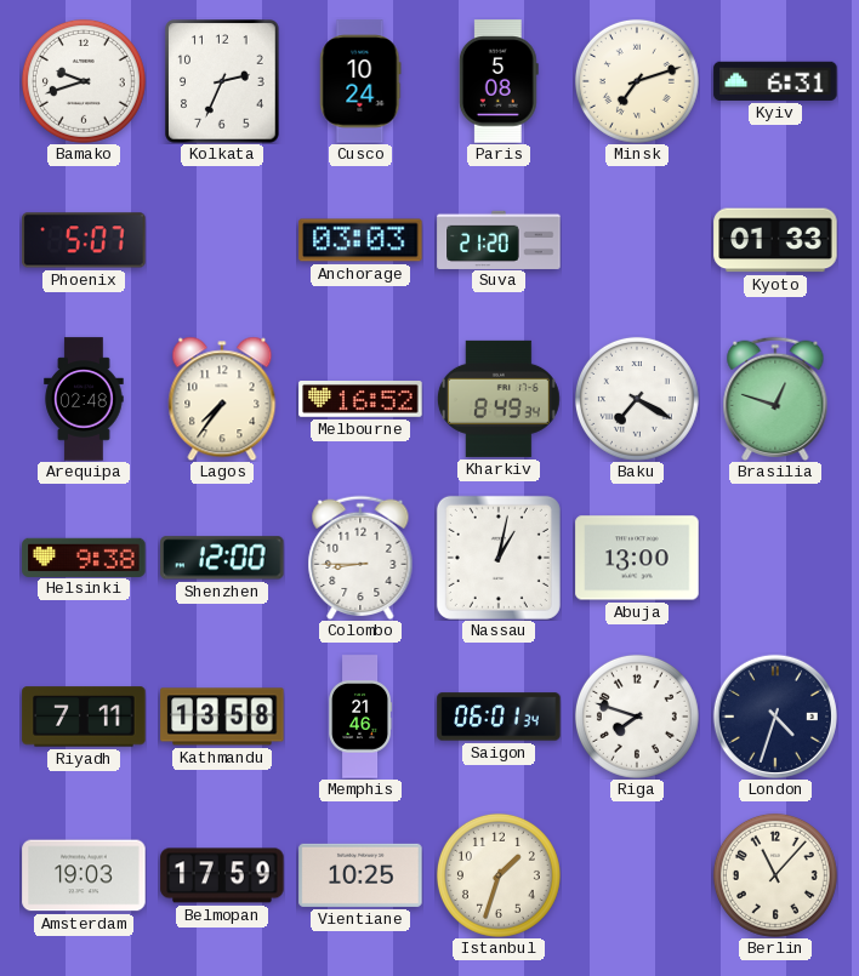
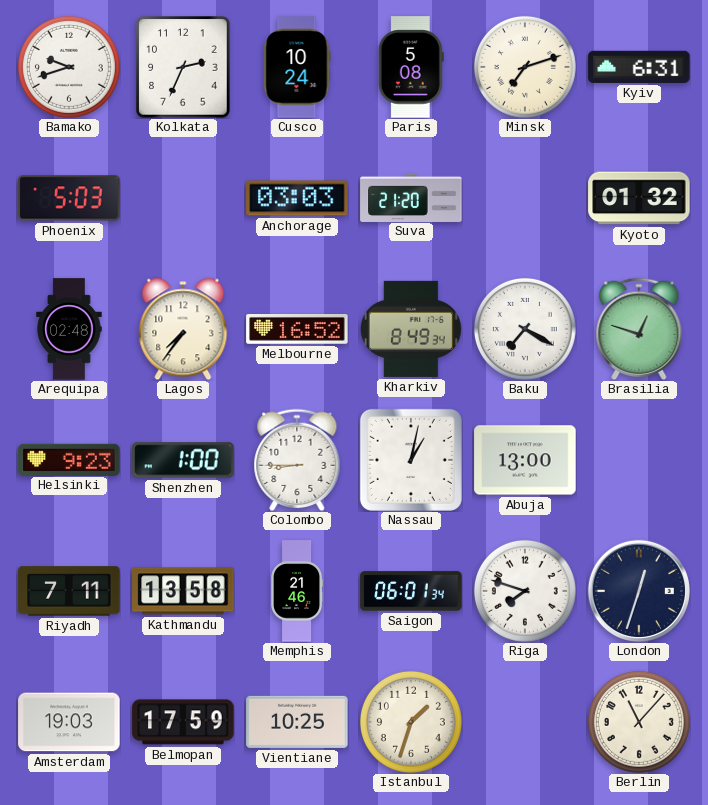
Phoenix: 5:07 -> 5:03 (69, 198)
Kyoto: 01:33 -> 01:32 (639, 198)
Helsinki: 9:38 -> 9:23 (69, 459)
Shenzhen: 12:00 -> 1:00 (183, 460)
London: 4:33 -> 12:33 (639, 591)
